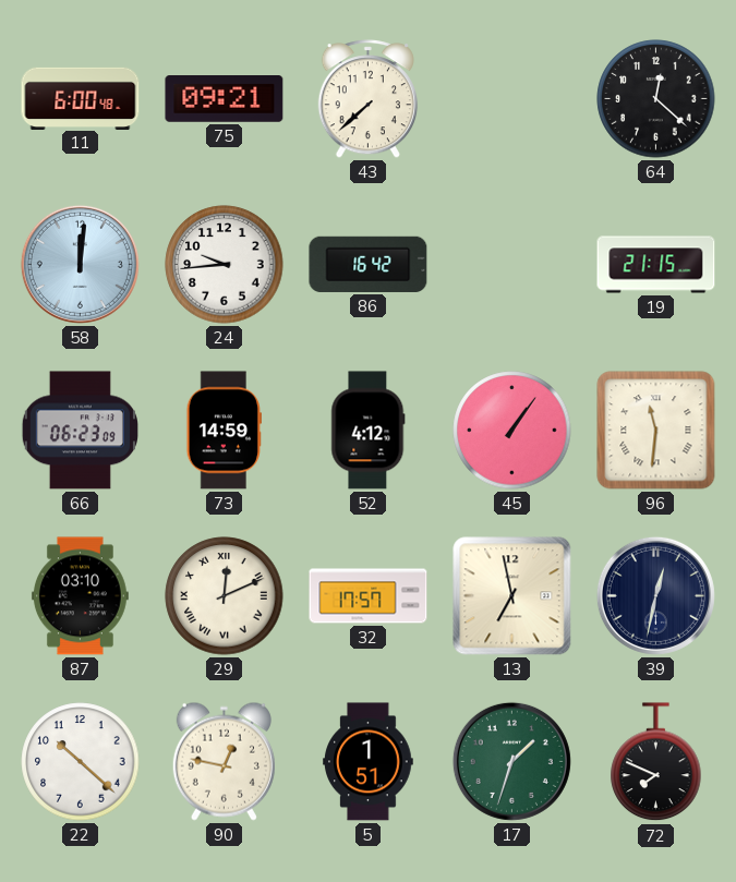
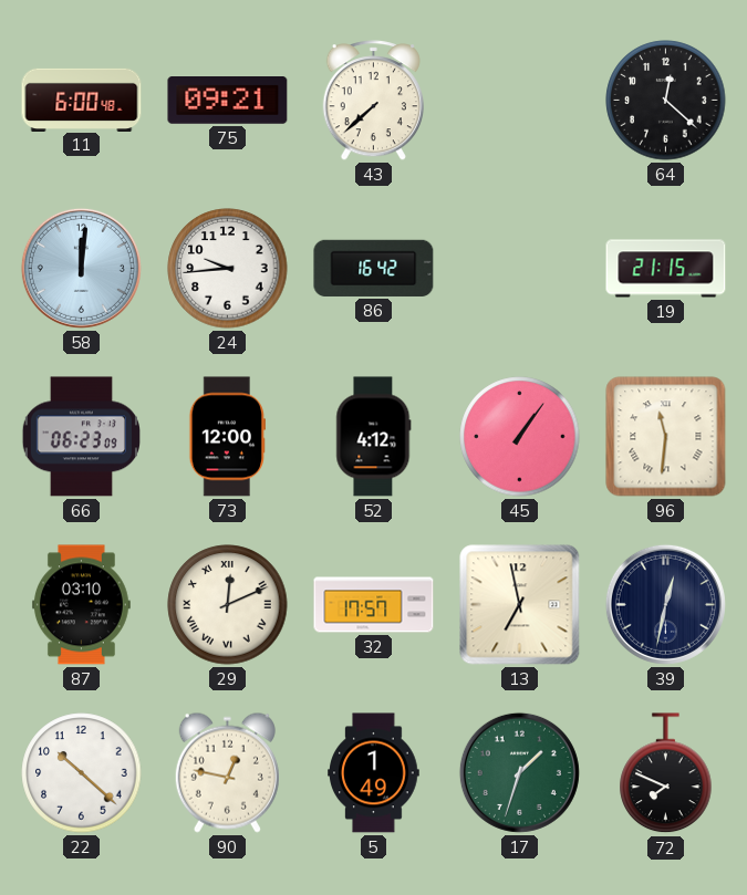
73: 14:59 -> 12:00 (227, 437)
5: 1:51 -> 1:49 (374, 773)
